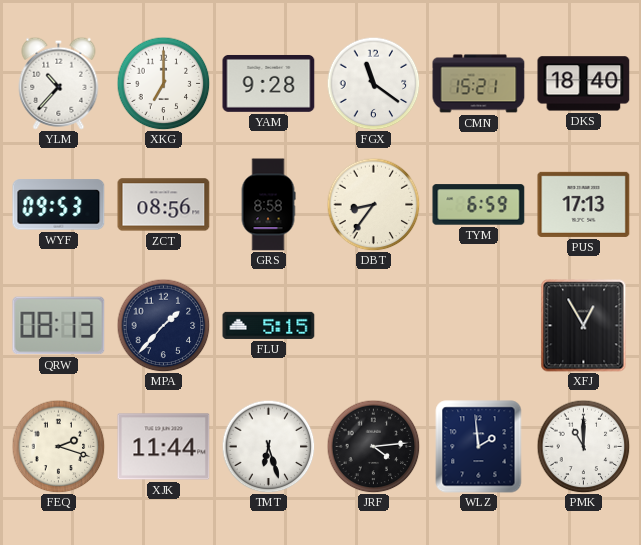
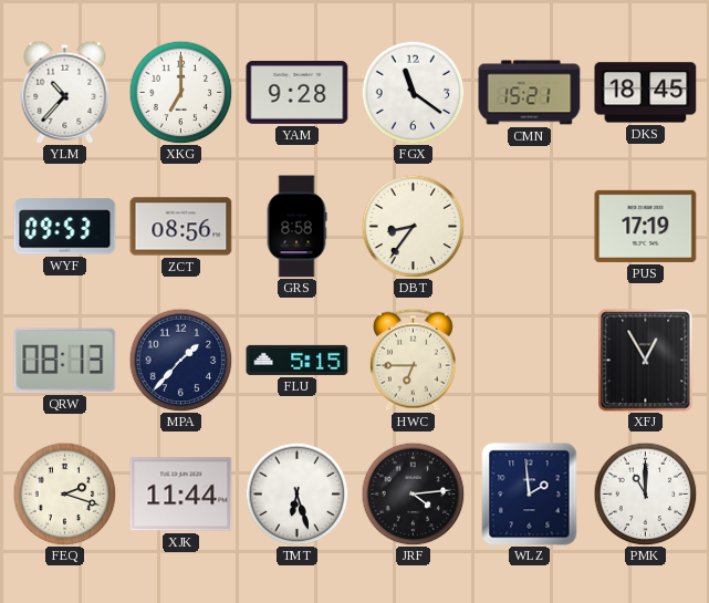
DKS: 18:40 -> 18:45 (646, 93)
TYM: 6:59 -> none (479, 205)
PUS: 17:13 -> 17:19 (646, 226)
HWC: none -> 6:45 (413, 360)
